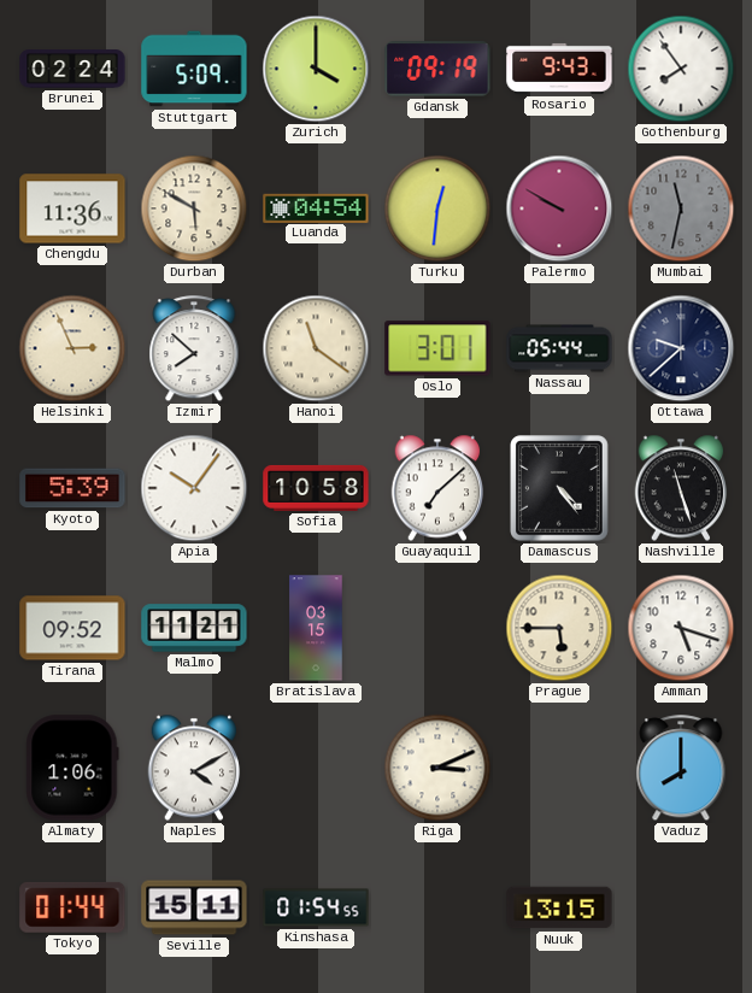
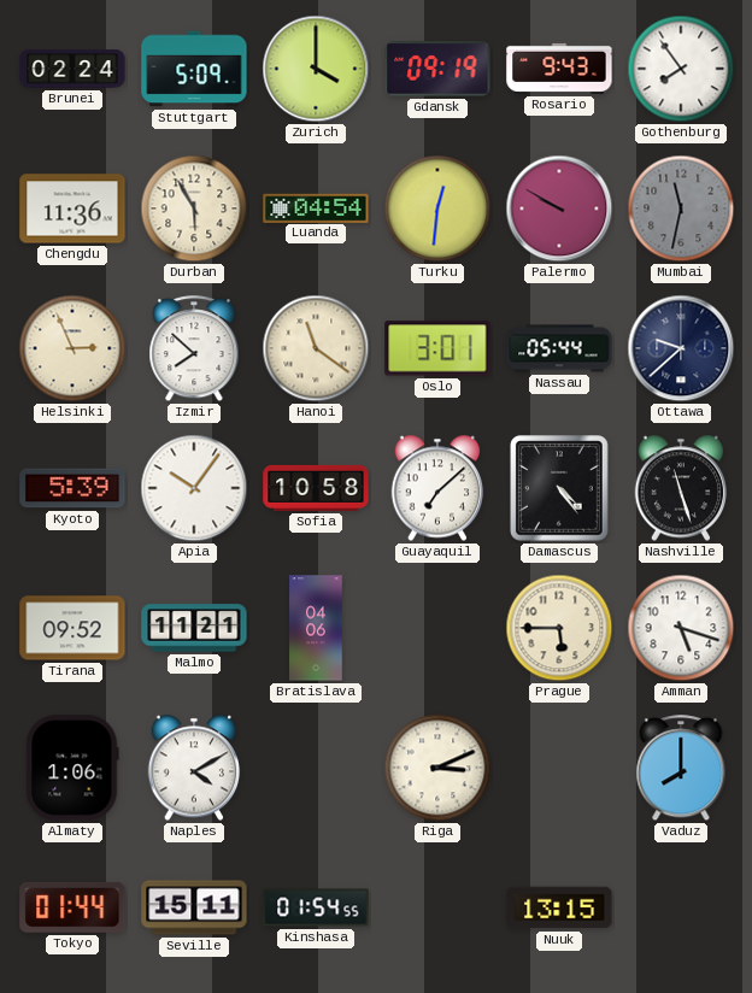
Durban: 5:50 -> 5:55 (194, 208)
Bratislava: 03:15 -> 04:06 (316, 628)
